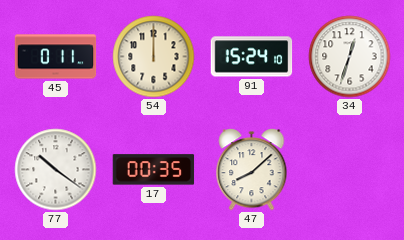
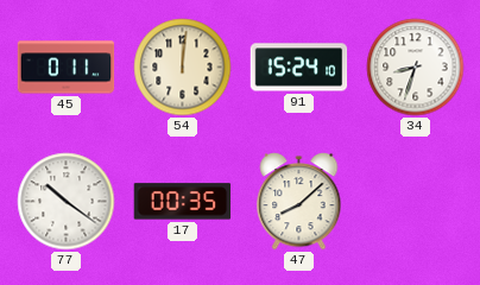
54: 12:00 -> 12:01 (183, 68)
34: 12:33 -> 8:33 (416, 68)
